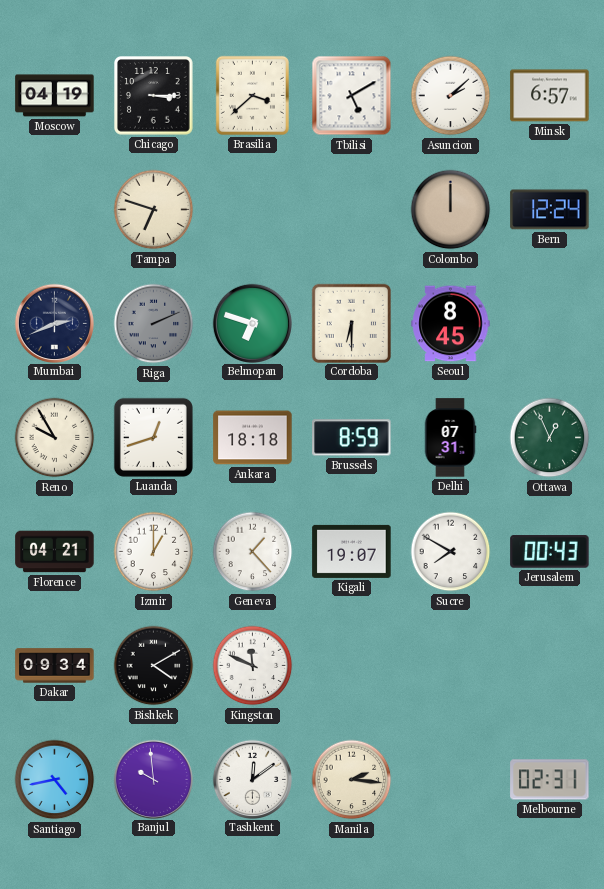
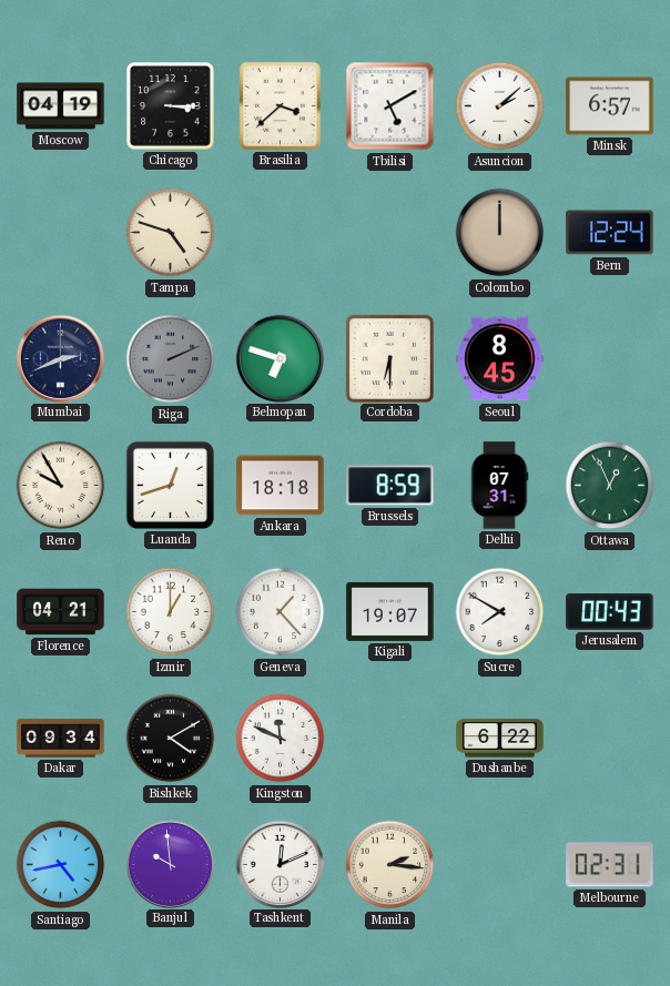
Tampa: 6:48 -> 4:48 (171, 233)
Dushanbe: none -> 6:22 (500, 739)
Tashkent: 12:09 -> 12:11 (280, 864)
